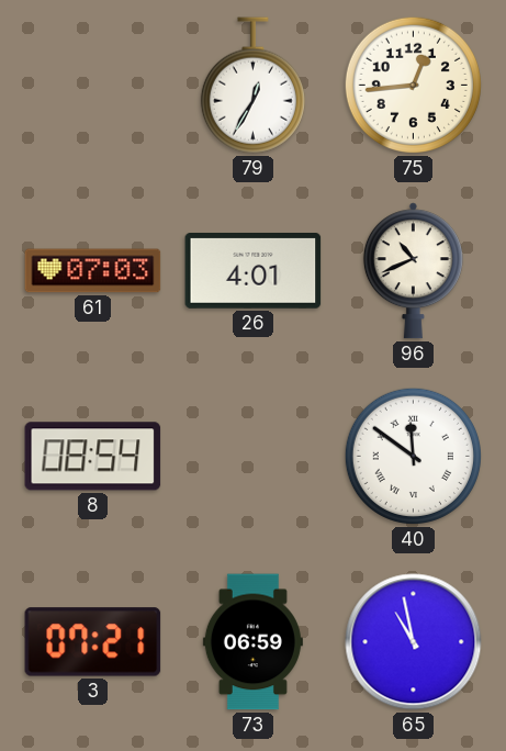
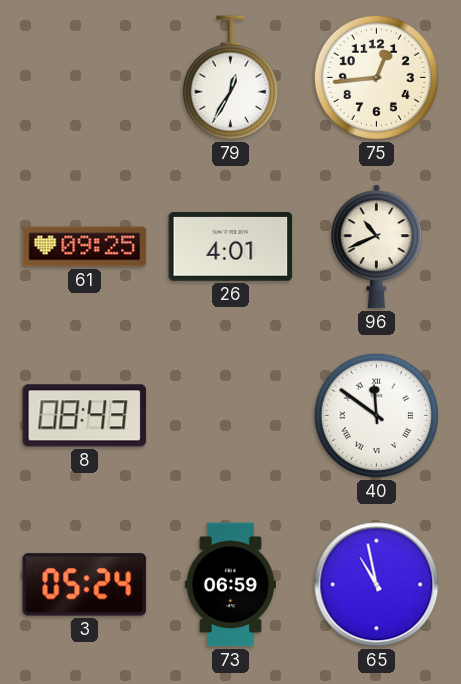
61: 07:03 -> 09:25 (85, 247)
8: 08:54 -> 08:43 (85, 416)
3: 07:21 -> 05:24 (85, 585)
